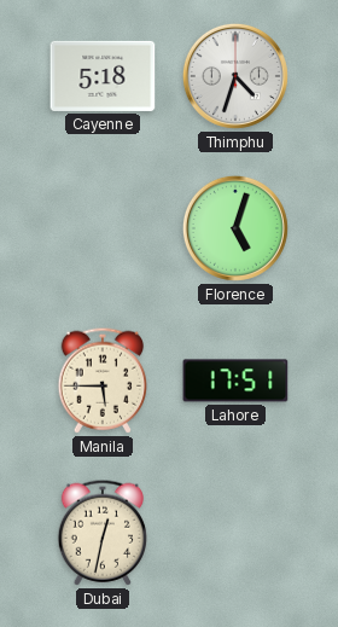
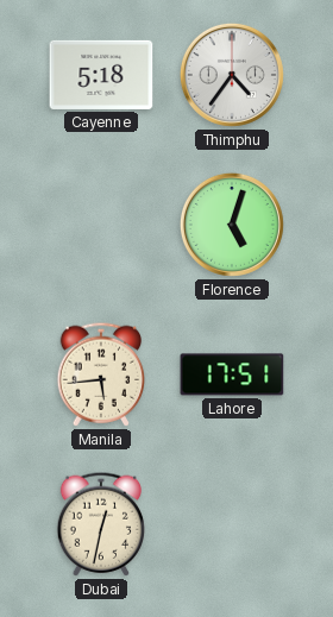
Thimphu: 4:33 -> 4:36 (232, 75)
Manila: 5:45 -> 5:44 (100, 374)
